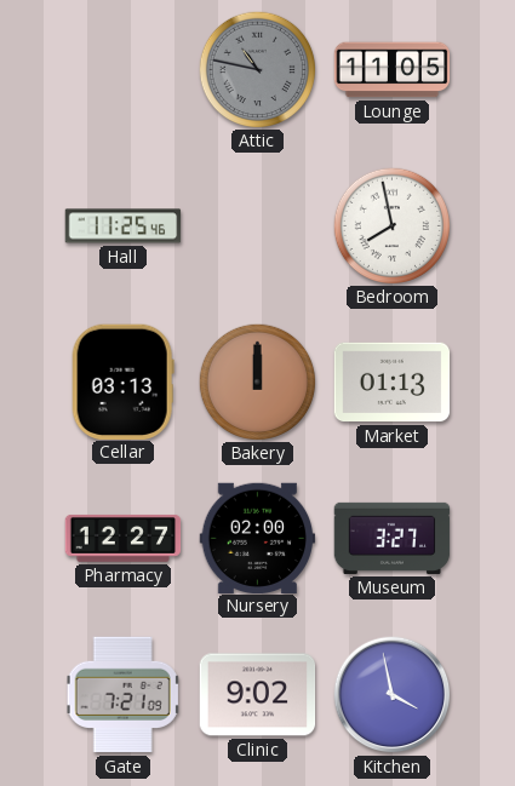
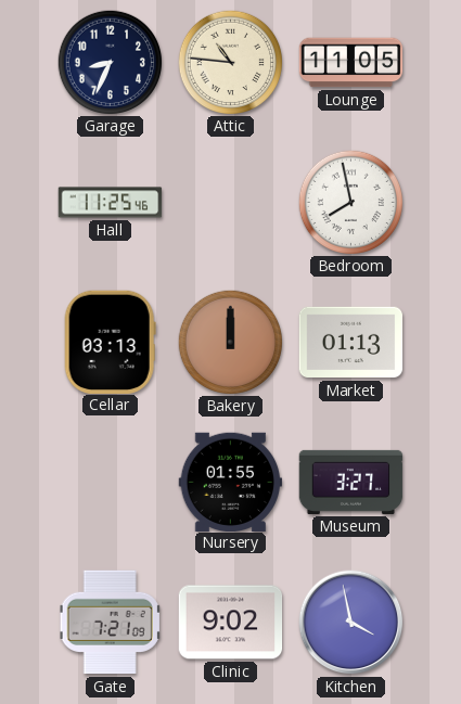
Garage: none -> 8:34 (110, 62)
Attic: 10:47 -> 10:46 (230, 62)
Attic dial: grey -> cream (230, 62)
Pharmacy: 12:27 -> none (124, 538)
Nursery: 02:00 -> 01:55 (231, 482)
